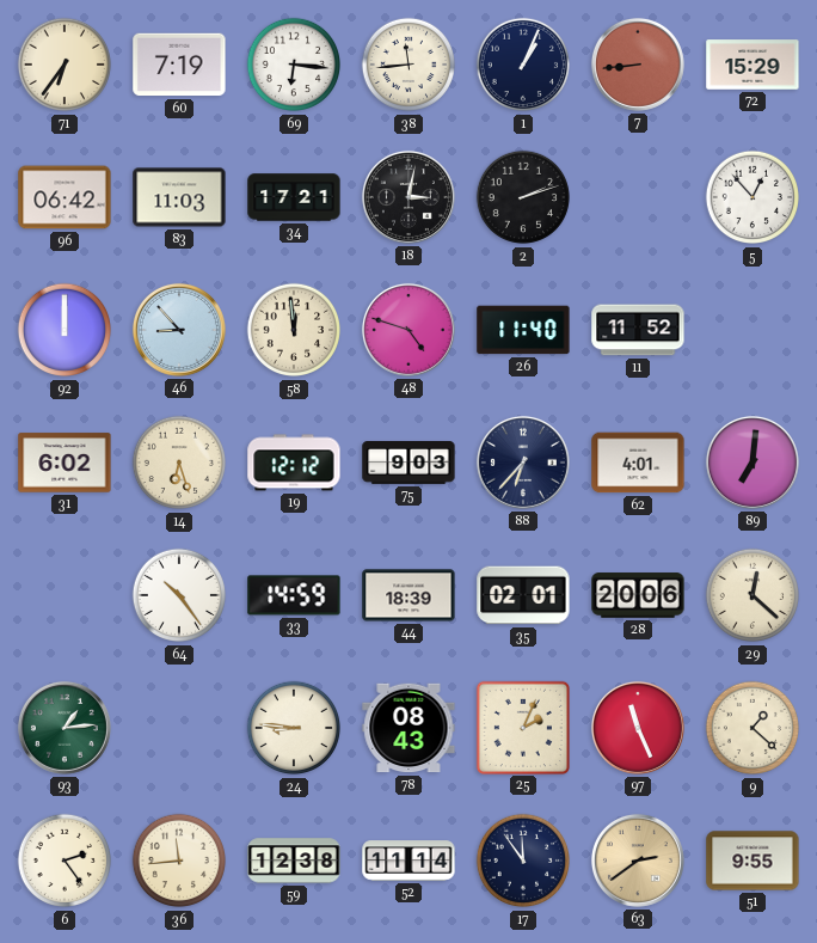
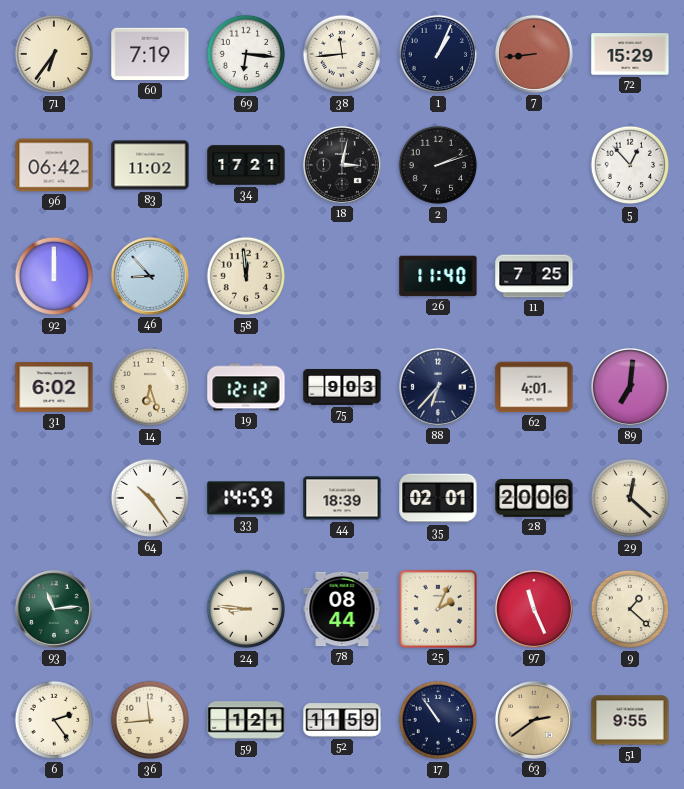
83: 11:03 -> 11:02 (150, 165)
48: 4:48 -> none (408, 330)
11: 11:52 -> 7:25 (534, 276)
93: 1:14 -> 11:14 (54, 609)
78: 08:43 -> 08:44 (342, 609)
59: 12:38 -> 1:21 (246, 720)
52: 11:14 -> 11:59 (342, 720)
17: 11:54 -> 10:54 (437, 720)
